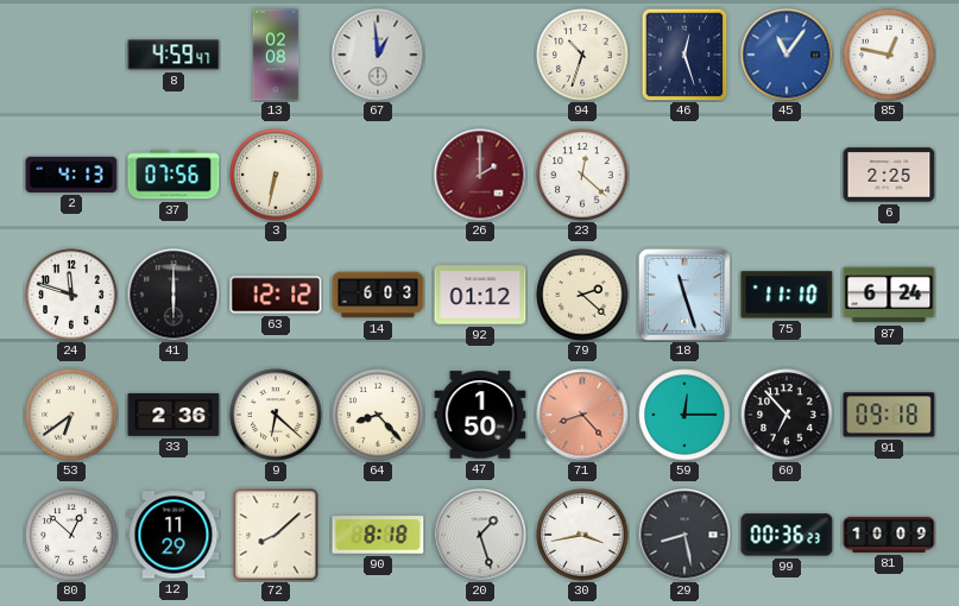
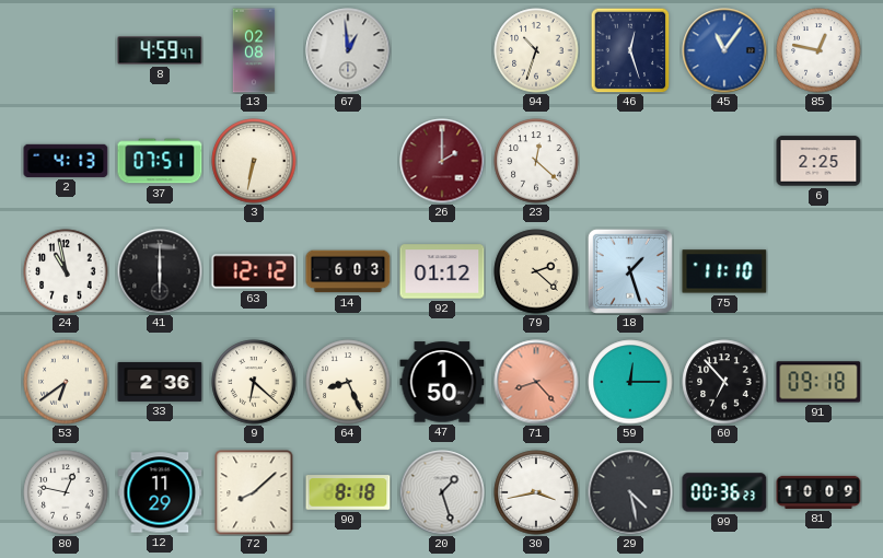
37: 07:56 -> 07:51 (160, 161)
24: 11:48 -> 10:58 (66, 271)
18: 11:27 -> 1:27 (630, 271)
87: 6:24 -> none (889, 295)
64: 8:23 -> 8:26 (348, 382)
80: 12:52 -> 12:47 (66, 492)
29: 8:28 -> 4:28 (630, 492)
